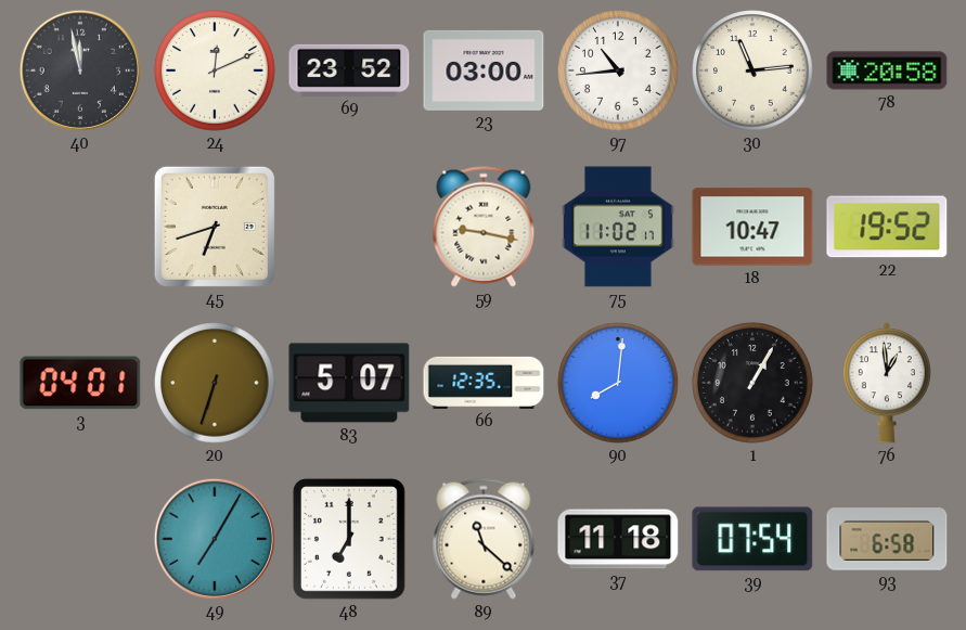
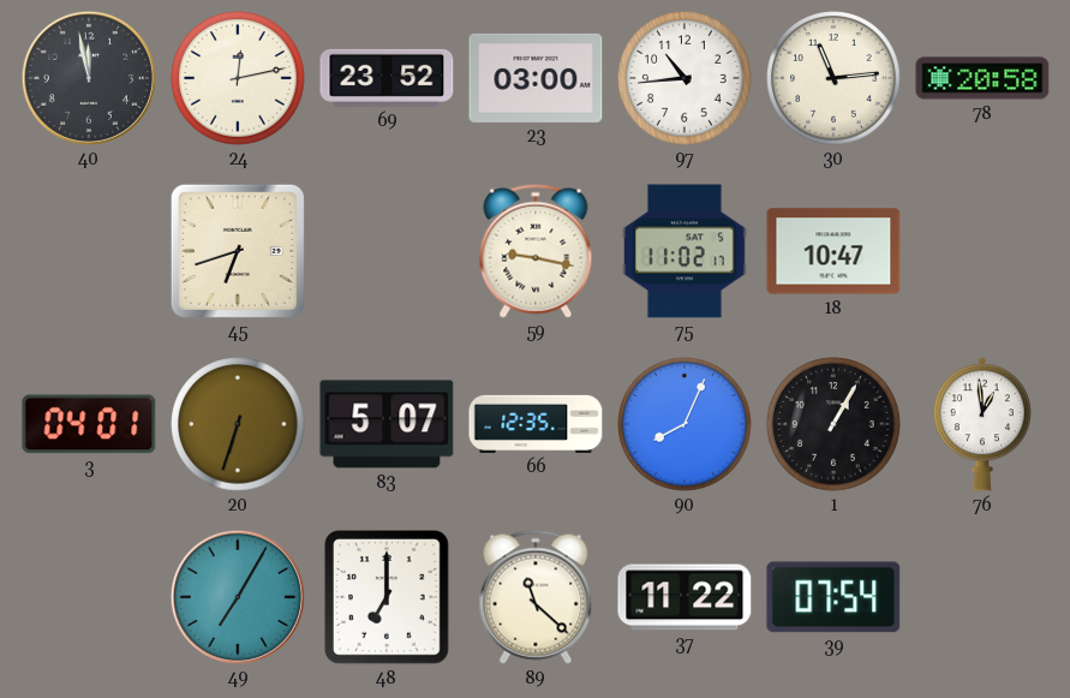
24: 12:11 -> 12:13 (238, 78)
22: 19:52 -> none (887, 227)
90: 8:01 -> 8:04 (685, 424)
37: 11:18 -> 11:22 (685, 597)
93: 6:58 -> none (887, 539)
